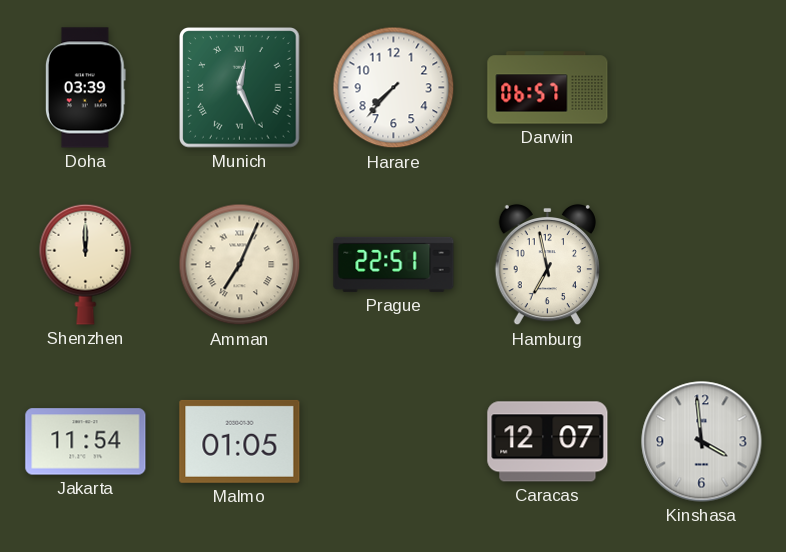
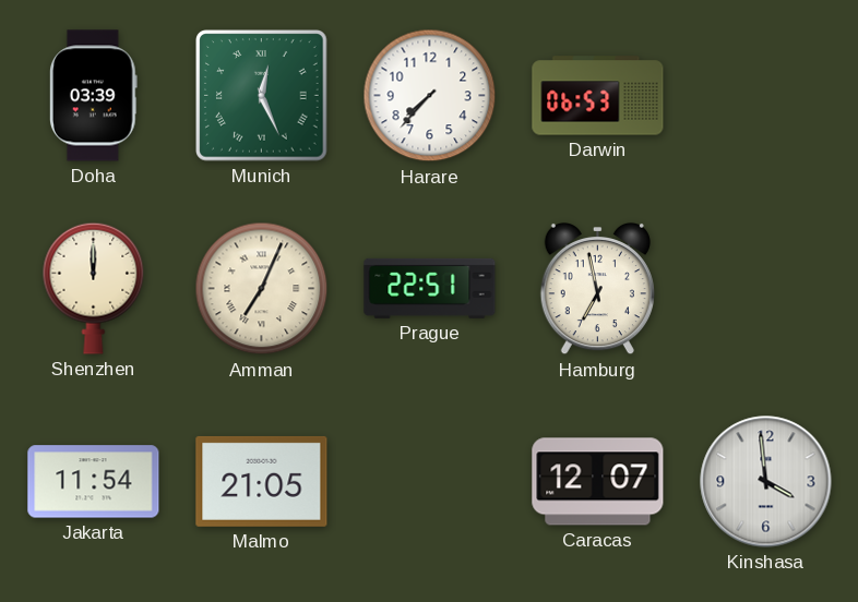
Darwin: 06:57 -> 06:53 (598, 96)
Malmo: 01:05 -> 21:05 (262, 481)
